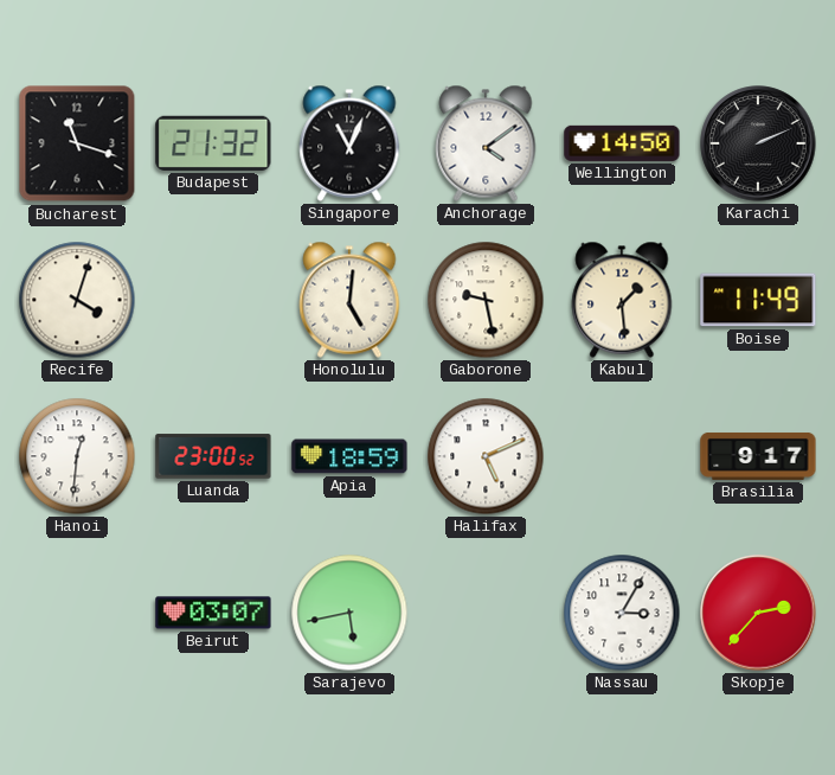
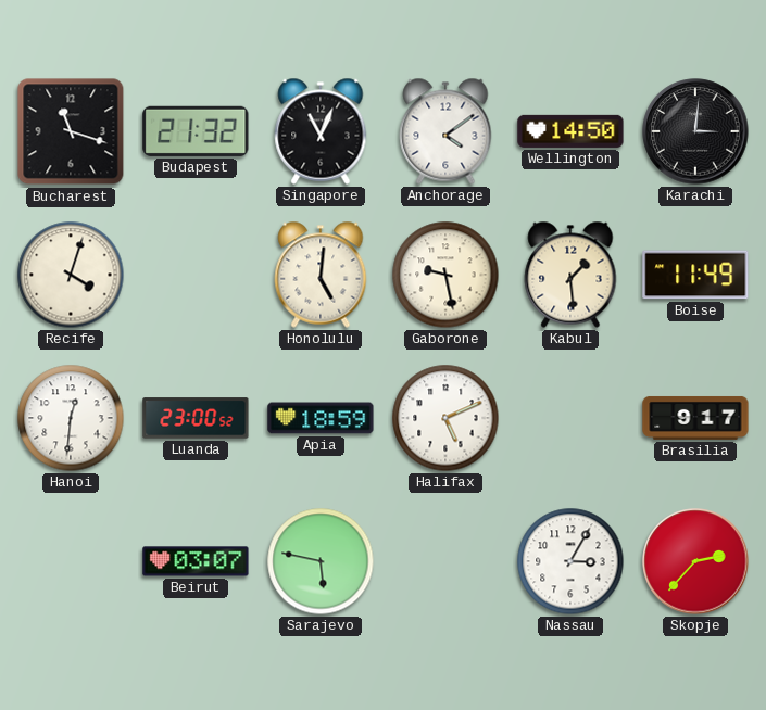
Karachi: 2:11 -> 3:01 (695, 131)
Sarajevo: 5:43 -> 5:47 (321, 561)
